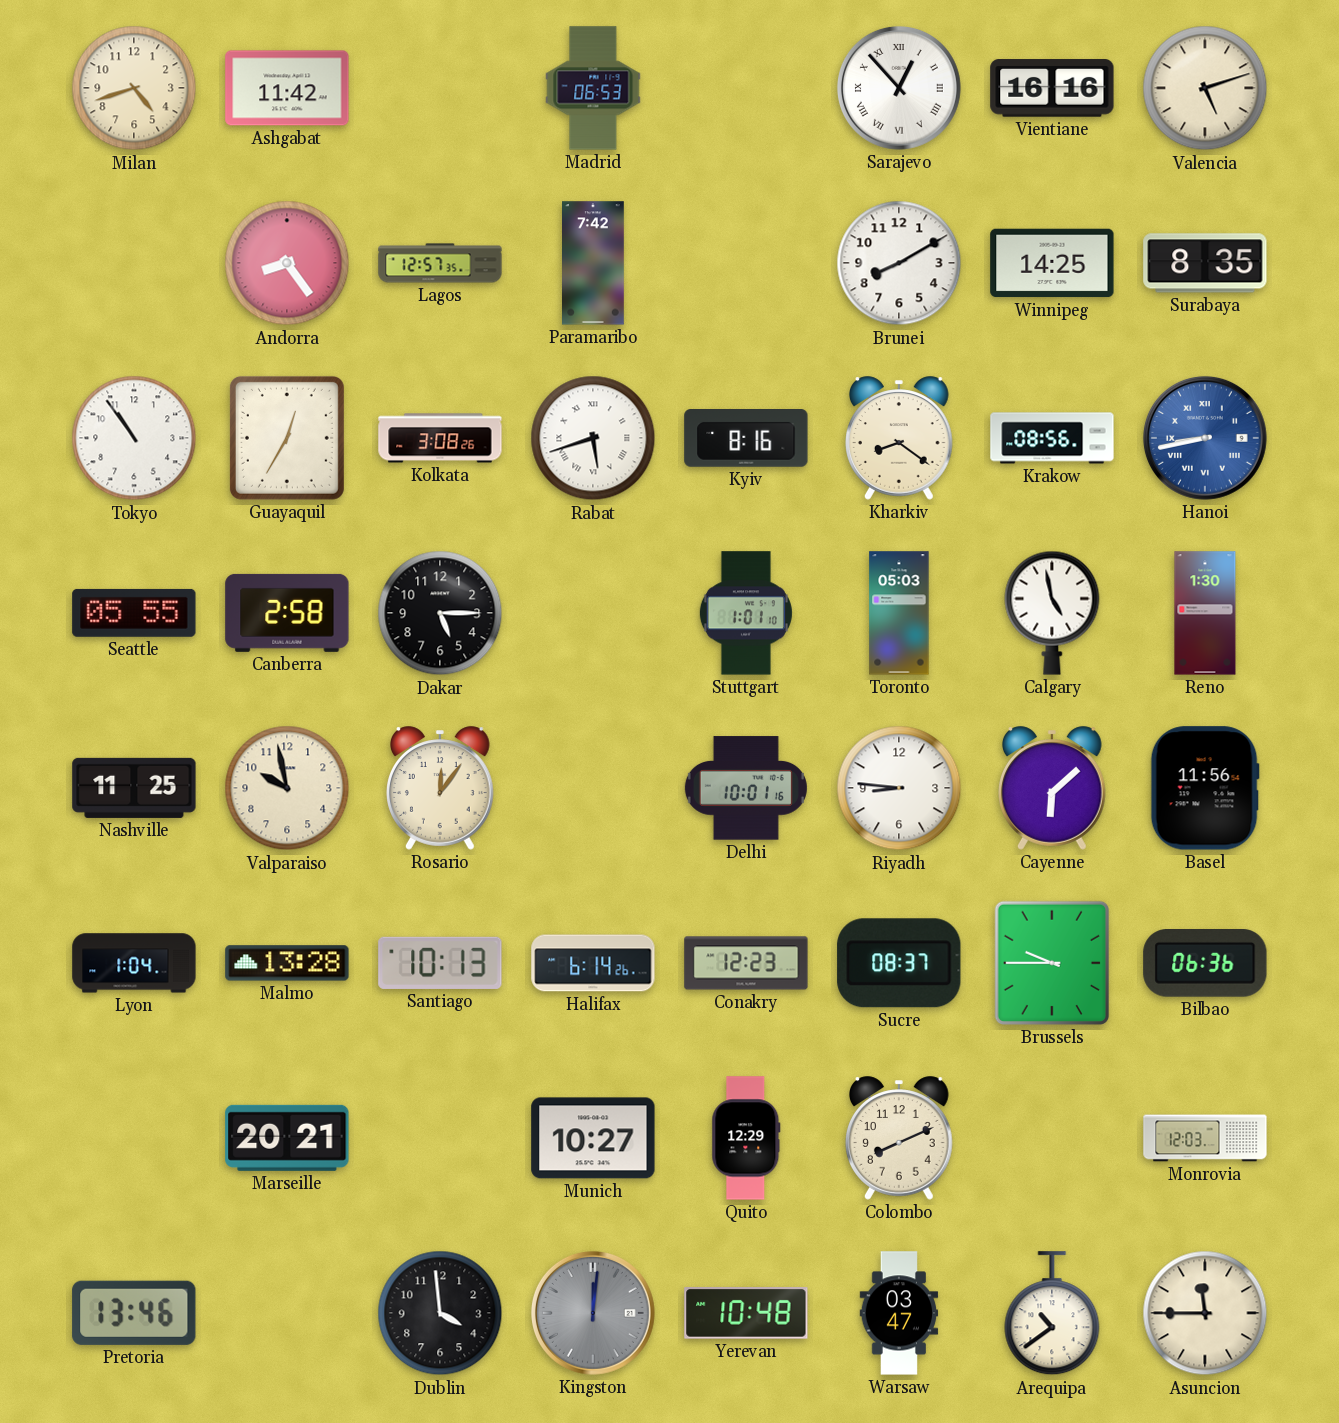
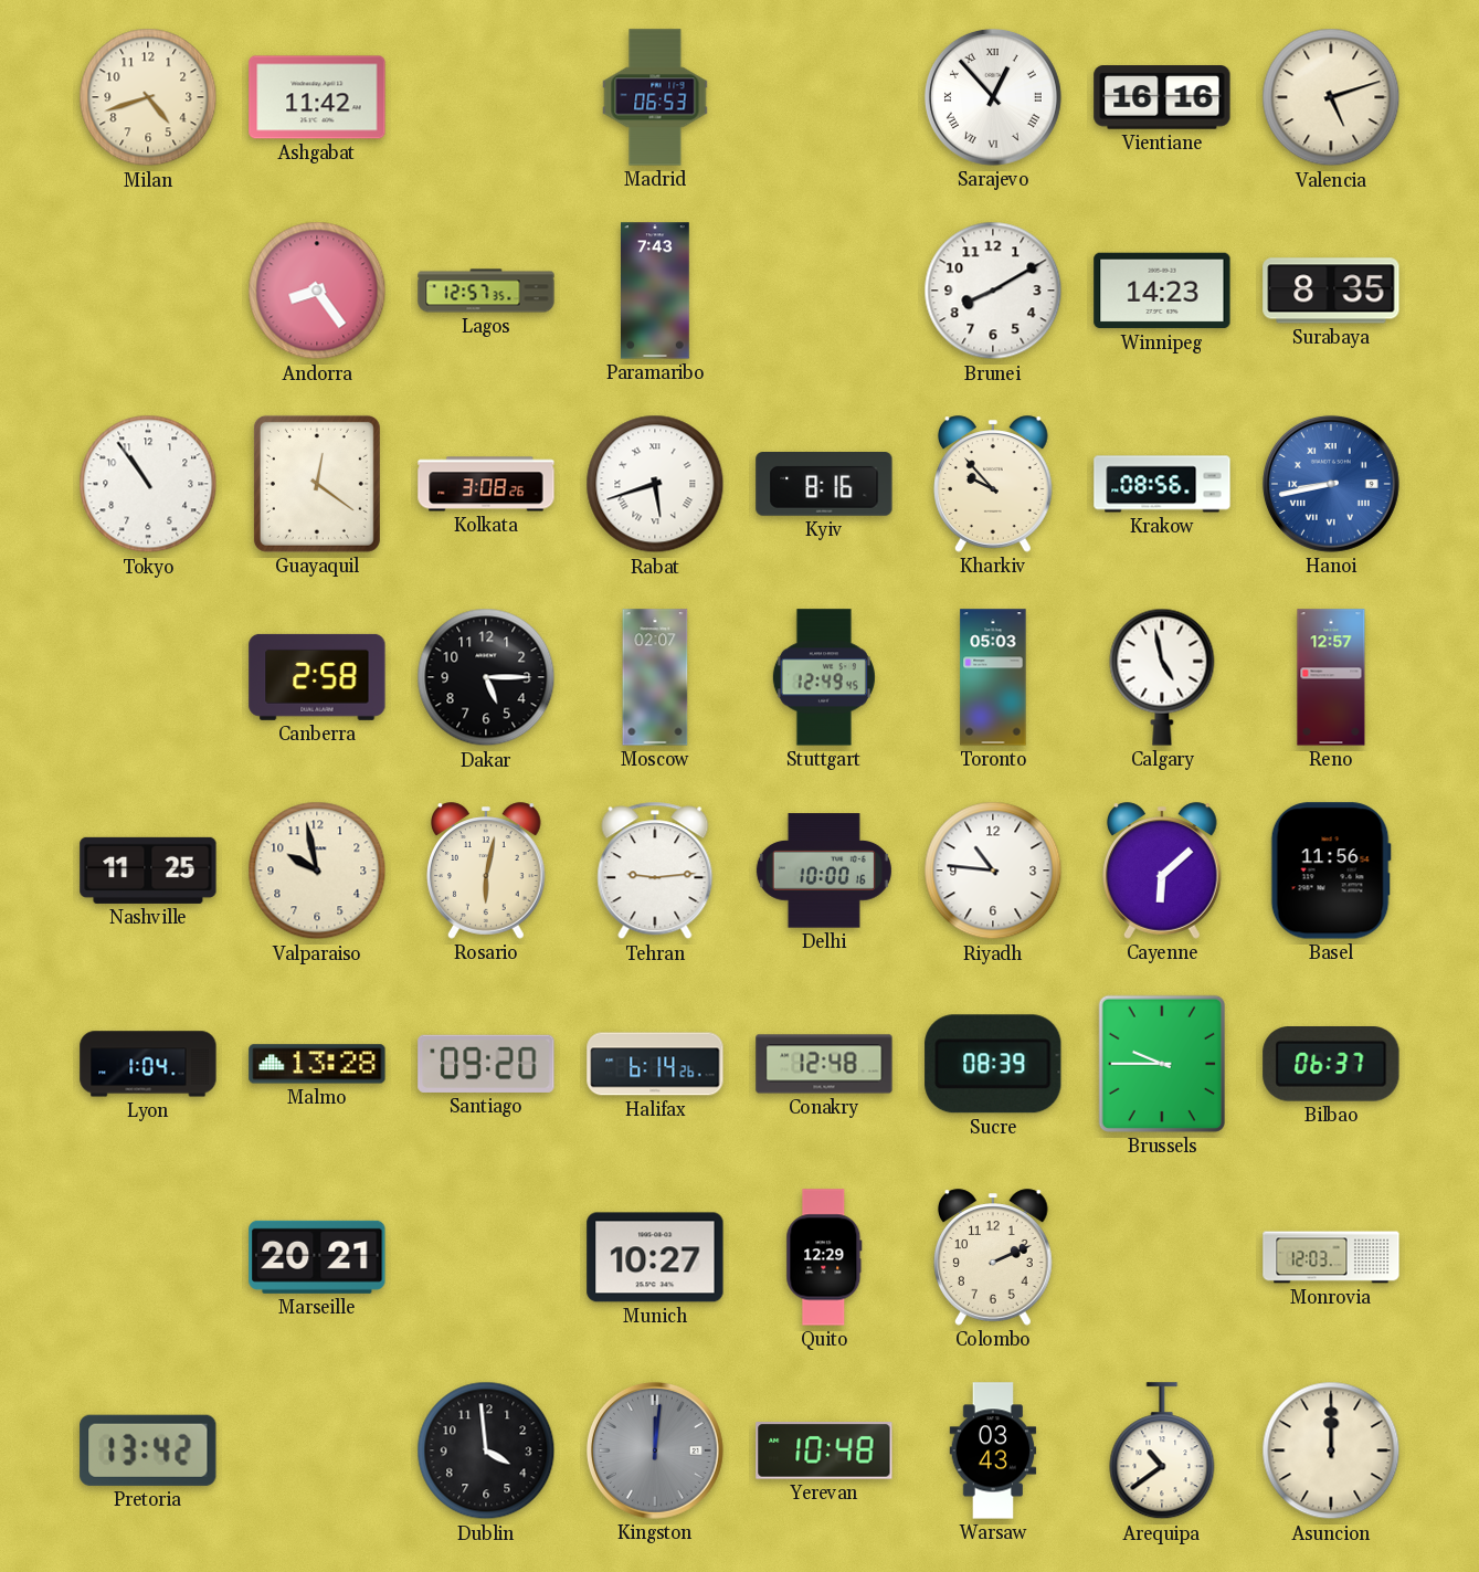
Paramaribo: 7:42 -> 7:43 (656, 291)
Winnipeg: 14:25 -> 14:23 (1162, 291)
Guayaquil: 12:35 -> 12:21 (317, 484)
Kharkiv: 8:21 -> 9:53 (994, 484)
Seattle: 05:55 -> none (134, 613)
Moscow: none -> 02:07 (655, 677)
Stuttgart: 1:01 -> 12:49 (824, 677)
Reno: 1:30 -> 12:57 (1331, 677)
Rosario: 12:06 -> 6:02 (487, 871)
Tehran: none -> 9:14 (655, 871)
Delhi: 10:01 -> 10:00 (824, 871)
Riyadh: 8:46 -> 10:46 (993, 871)
Santiago: 10:13 -> 09:20 (486, 1064)
Conakry: 12:23 -> 12:48 (824, 1064)
Sucre: 08:37 -> 08:39 (993, 1064)
Bilbao: 06:36 -> 06:37 (1331, 1065)
Colombo: 8:11 -> 2:11 (994, 1257)
Pretoria: 13:46 -> 13:42 (148, 1450)
Warsaw: 03:47 -> 03:43 (993, 1450)
Asuncion: 11:45 -> 12:00 (1331, 1450)
